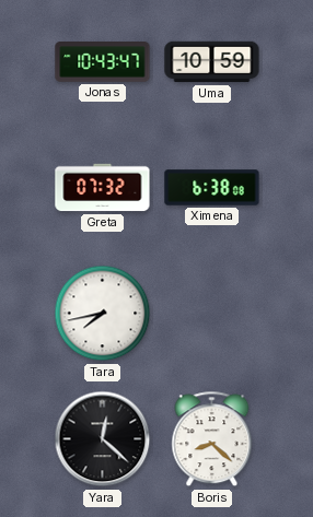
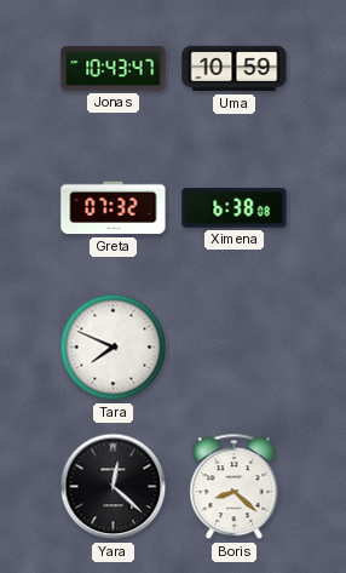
Tara: 7:43 -> 7:49 (114, 348)
